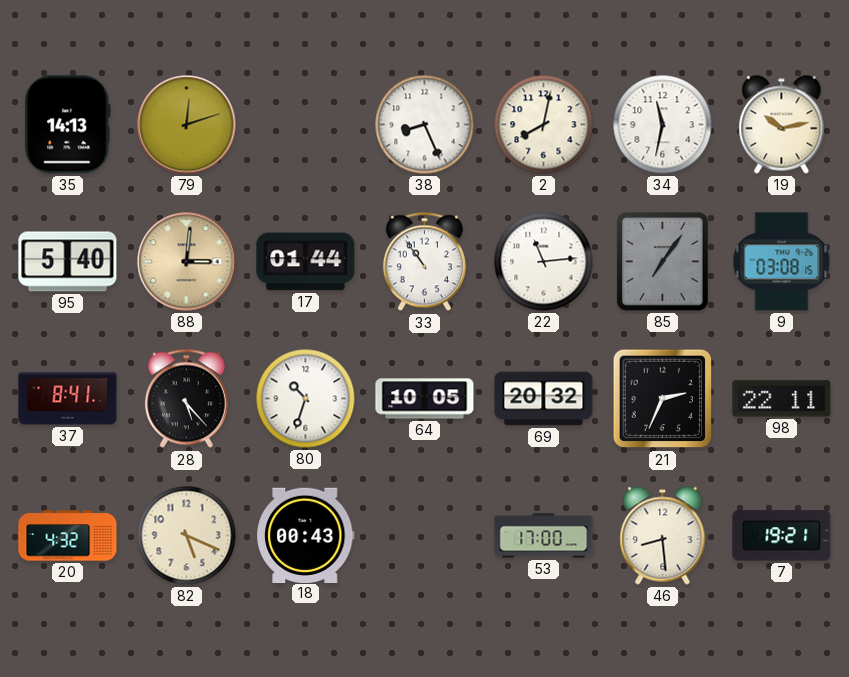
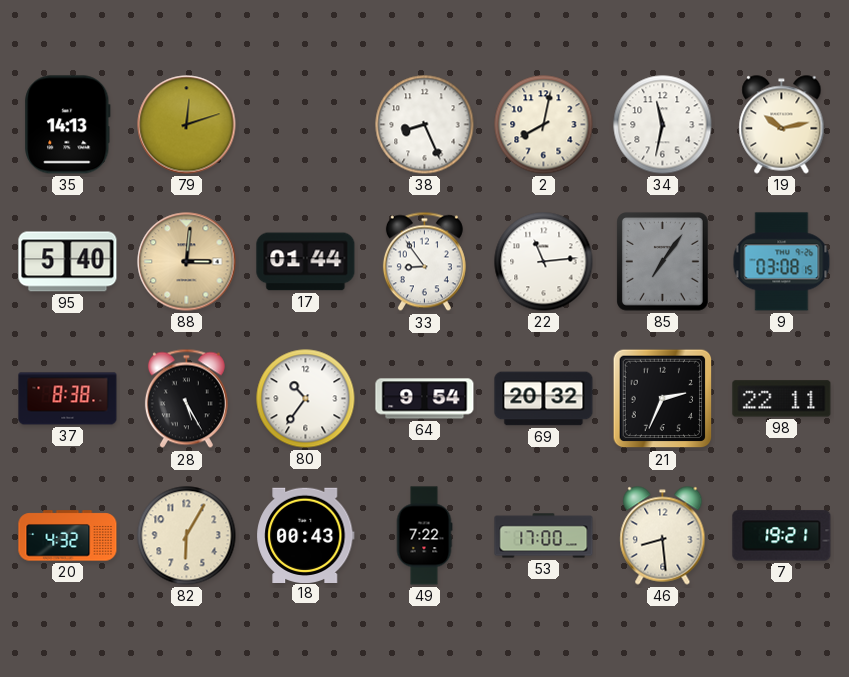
33: 10:54 -> 8:54 (424, 262)
37: 8:41 -> 8:38 (68, 399)
28: 5:23 -> 5:25 (186, 399)
80: 10:33 -> 10:36 (306, 399)
64: 10:05 -> 9:54 (425, 399)
82: 5:19 -> 6:05 (187, 536)
49: none -> 7:22 (424, 536)
